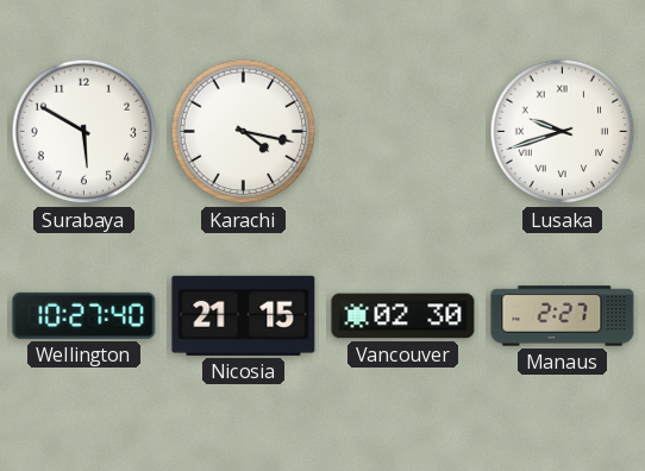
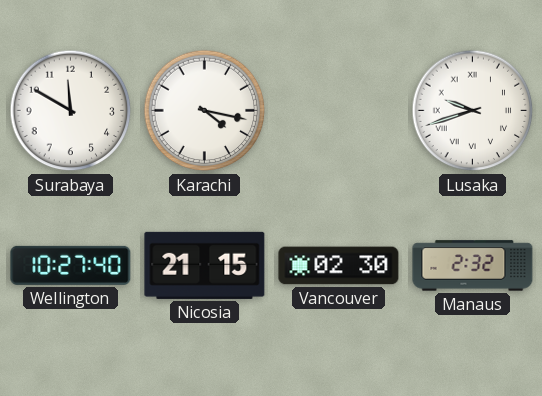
Surabaya: 5:50 -> 11:50 (71, 111)
Manaus: 2:27 -> 2:32 (473, 266)
